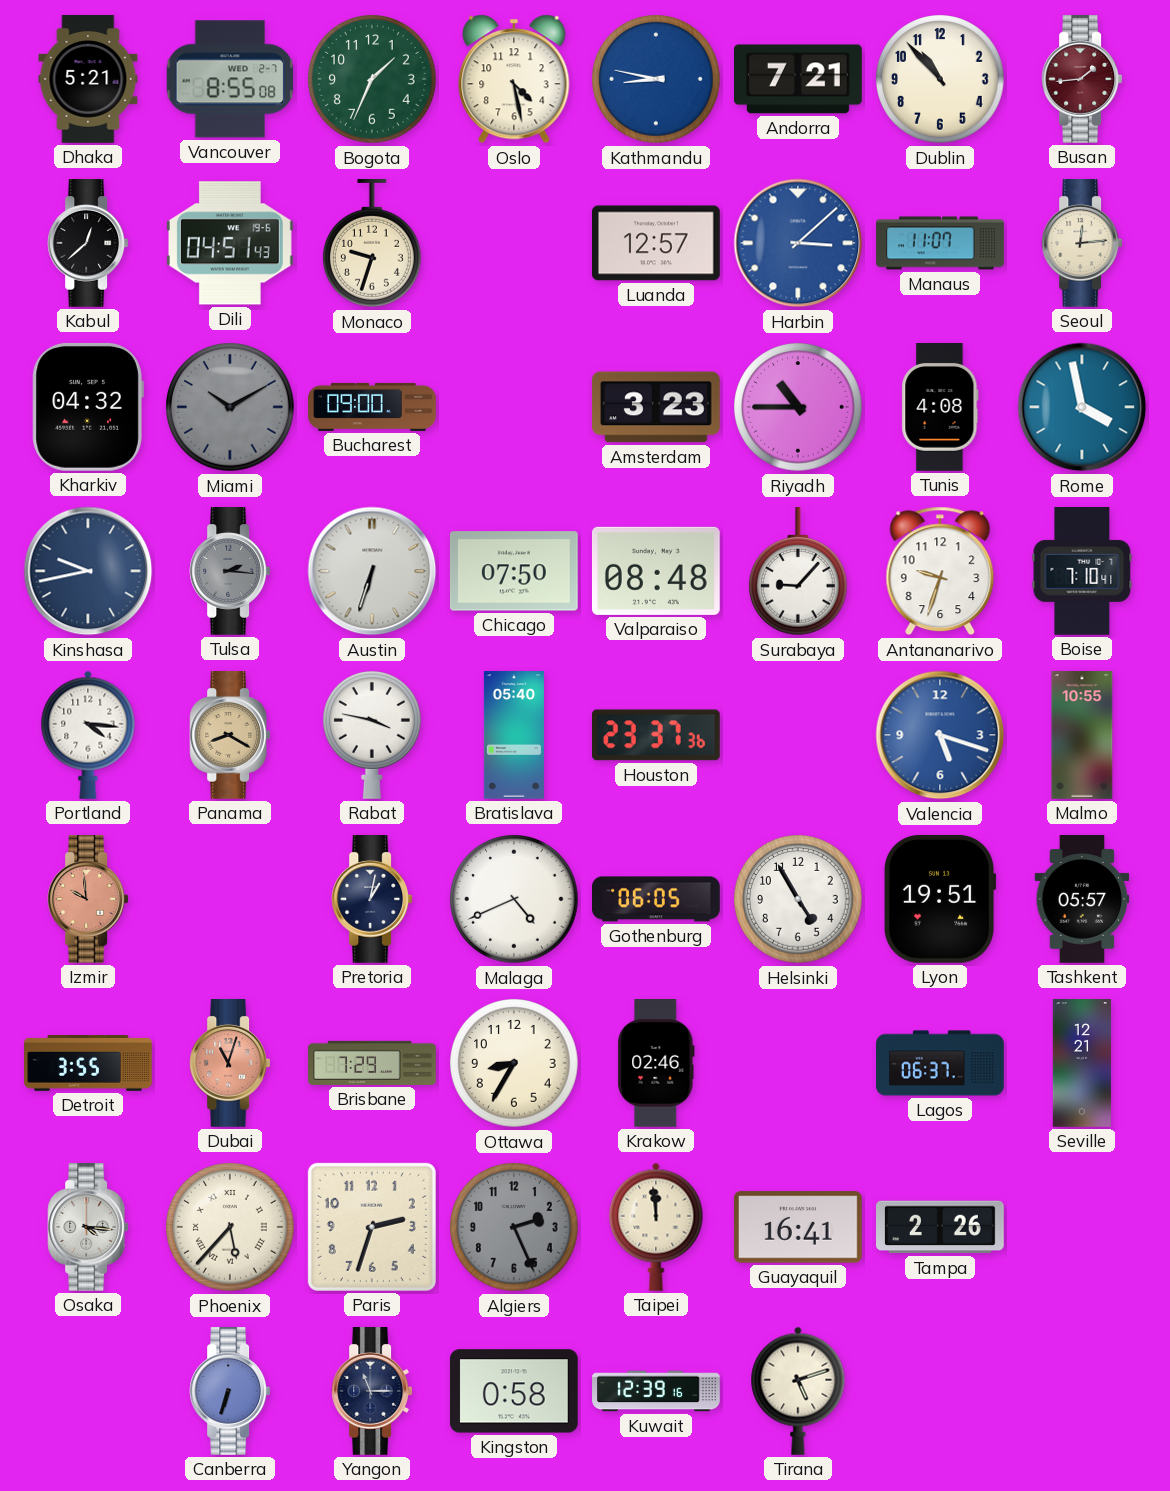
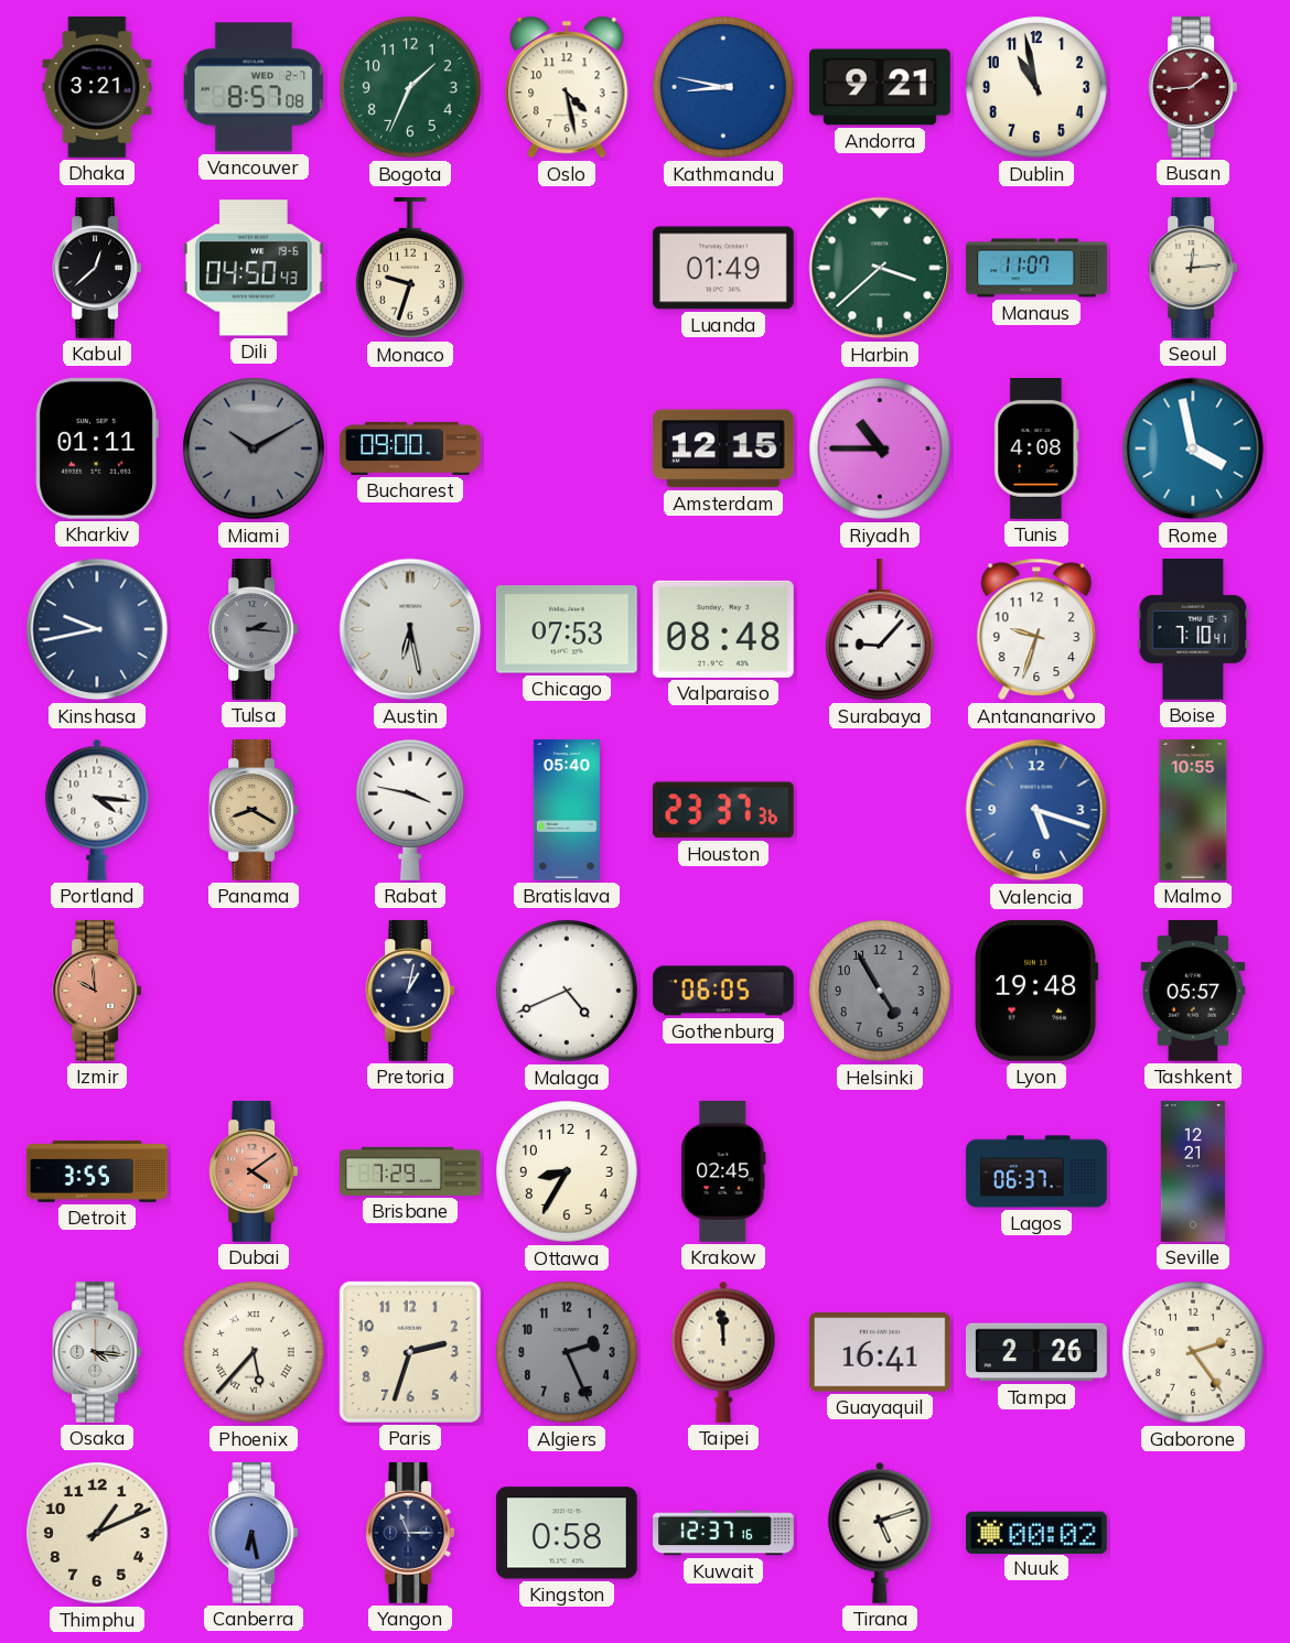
Dhaka: 5:21 -> 3:21 (97, 88)
Vancouver: 8:55 -> 8:57 (254, 87)
Andorra: 7:21 -> 9:21 (881, 87)
Dublin: 10:53 -> 10:58 (1038, 88)
Dili: 04:51 -> 04:50 (254, 268)
Luanda: 12:57 -> 01:49 (723, 268)
Harbin: 3:08 -> 3:38 (880, 268)
Harbin dial: blue -> green (880, 268)
Kharkiv: 04:32 -> 01:11 (97, 448)
Amsterdam: 3:23 -> 12:15 (723, 448)
Austin: 6:33 -> 6:28 (410, 629)
Chicago: 07:50 -> 07:53 (567, 629)
Helsinki dial: white -> grey (881, 992)
Lyon: 19:51 -> 19:48 (1036, 991)
Dubai: 11:03 -> 4:09 (254, 1172)
Krakow: 02:46 -> 02:45 (723, 1172)
Gaborone: none -> 2:24 (1194, 1353)
Thimphu: none -> 1:11 (98, 1534)
Canberra: 6:33 -> 6:28 (254, 1534)
Kuwait: 12:39 -> 12:37 (723, 1533)
Nuuk: none -> 00:02 (1038, 1532)
